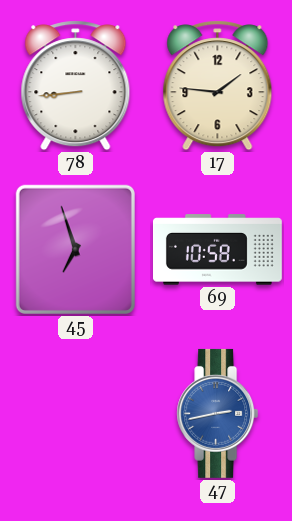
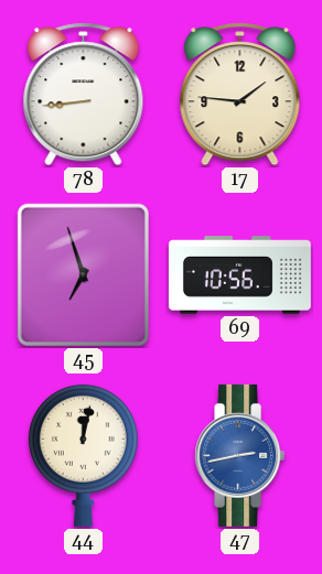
69: 10:58 -> 10:56 (239, 275)
44: none -> 12:02 (83, 455)
